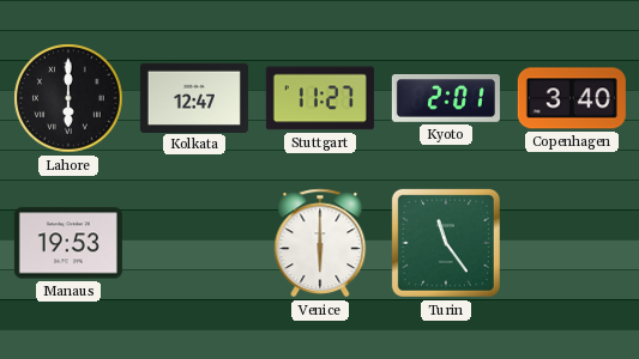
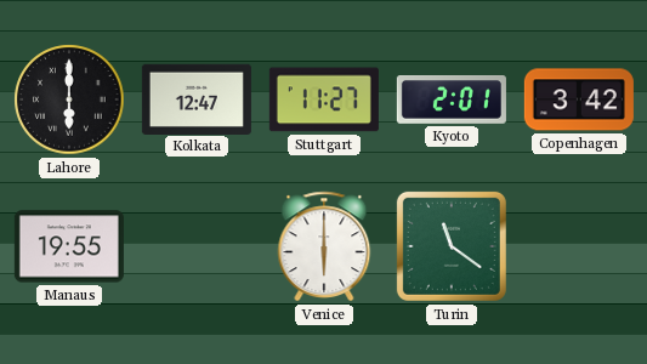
Copenhagen: 3:40 -> 3:42 (579, 99)
Manaus: 19:53 -> 19:55 (69, 246)
Turin: 11:24 -> 11:21 (452, 246)
